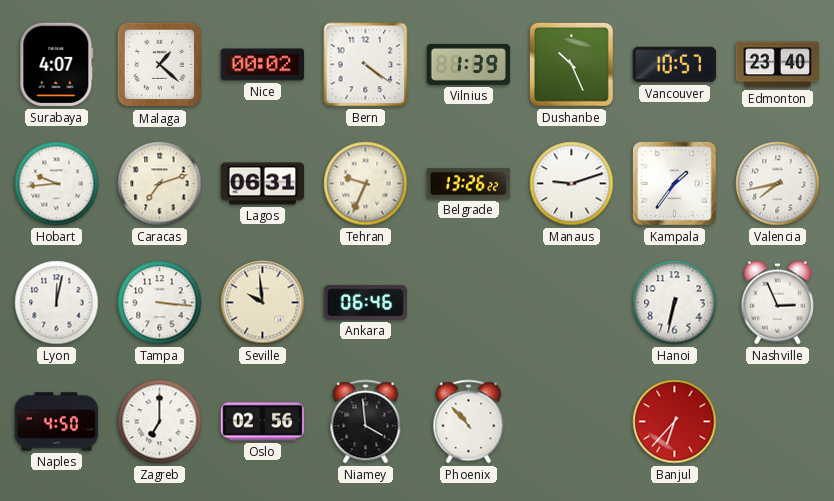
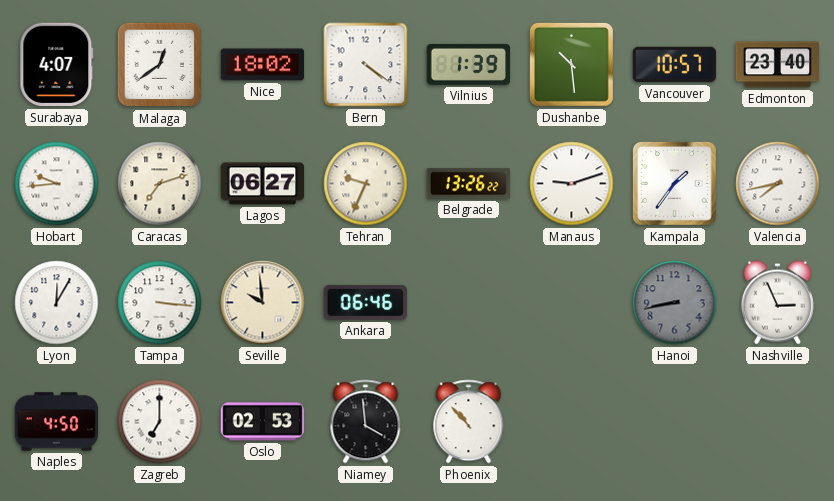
Malaga: 1:22 -> 12:39 (160, 65)
Nice: 00:02 -> 18:02 (263, 65)
Dushanbe: 10:26 -> 10:29 (571, 64)
Lagos: 06:31 -> 06:27 (263, 184)
Lyon: 12:02 -> 12:05 (57, 303)
Hanoi: 6:32 -> 8:43 (675, 303)
Hanoi dial: white -> grey (675, 303)
Oslo: 02:56 -> 02:53 (263, 422)
Banjul: 6:37 -> none (675, 422)
